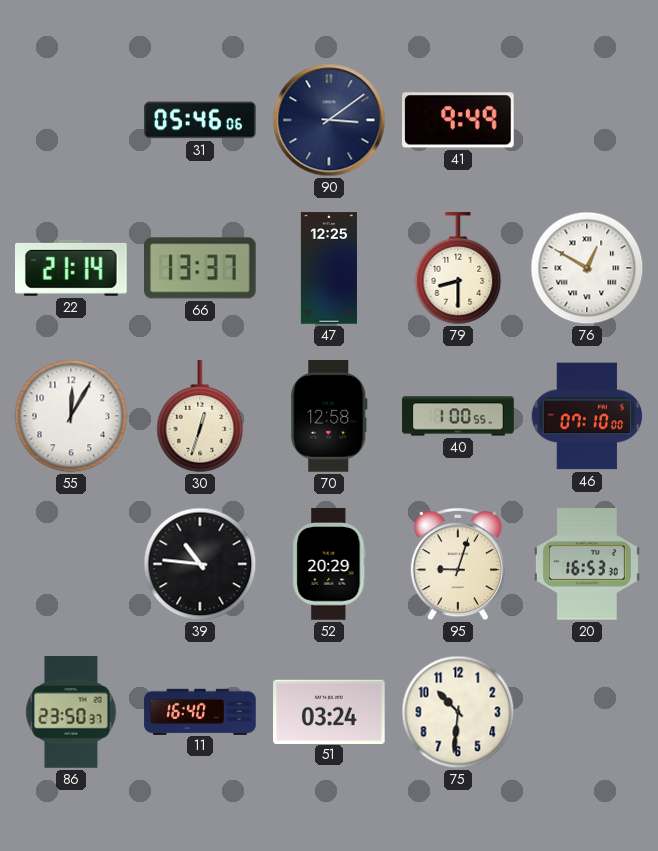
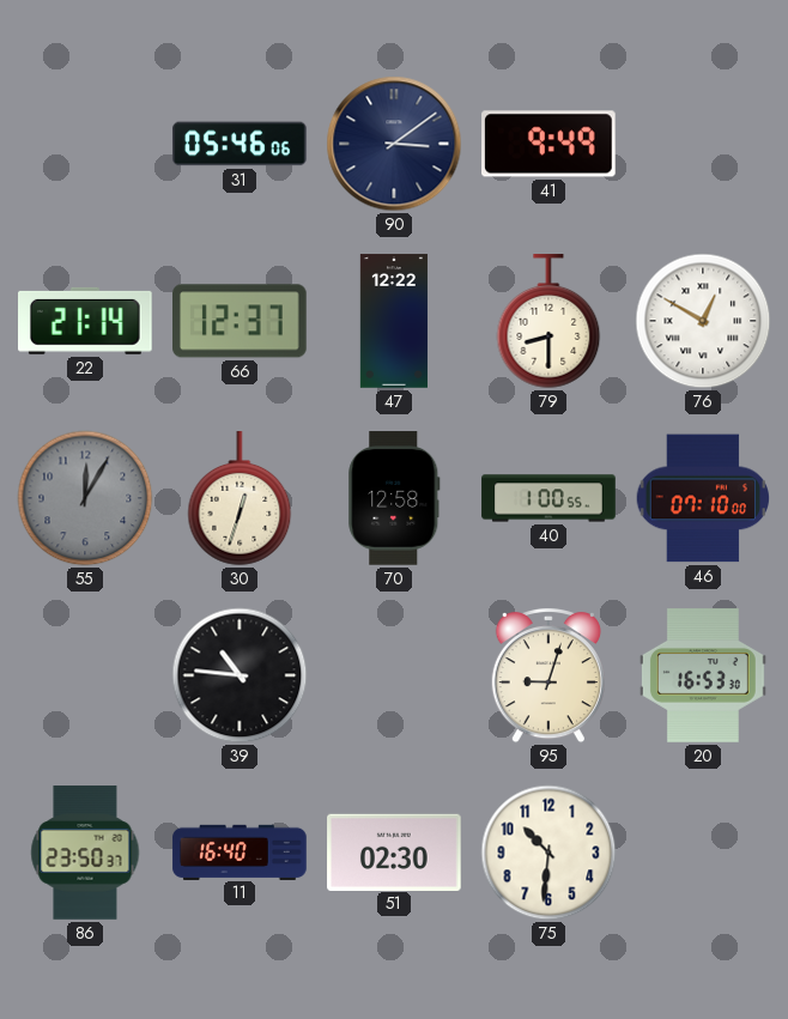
66: 13:37 -> 12:37 (241, 321)
47: 12:25 -> 12:22 (394, 321)
55 dial: white -> grey (85, 498)
52: 20:29 -> none (329, 564)
51: 03:24 -> 02:30 (394, 851)
